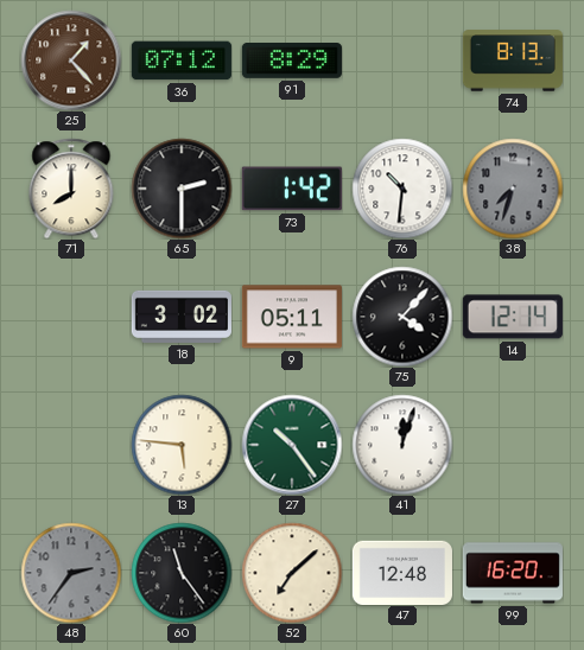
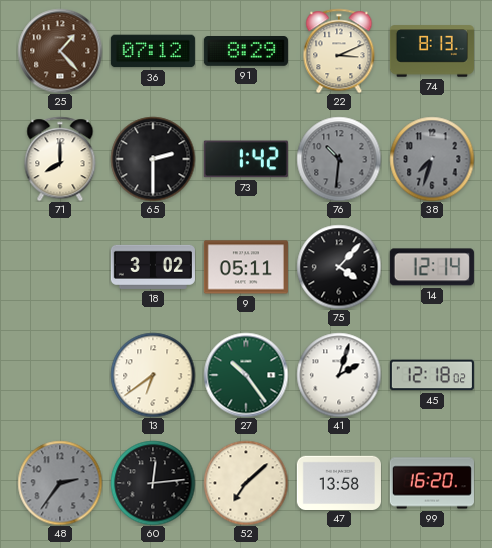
22: none -> 3:11 (339, 51)
76 dial: white -> grey (339, 159)
13: 5:46 -> 6:39 (153, 375)
41: 12:03 -> 2:03 (339, 375)
45: none -> 12:18 (432, 375)
60: 11:24 -> 12:14 (153, 483)
47: 12:48 -> 13:58 (339, 482)
